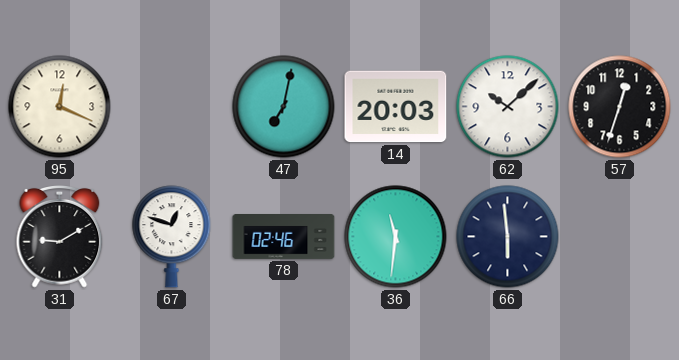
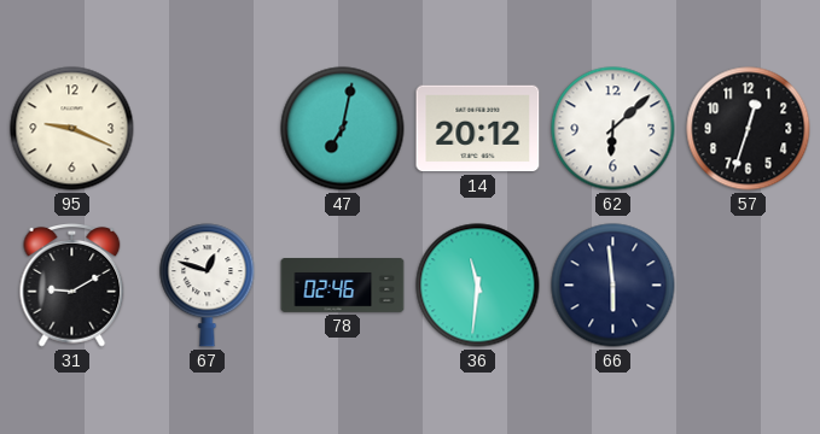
95: 12:19 -> 9:19 (72, 129)
14: 20:03 -> 20:12 (478, 129)
62: 10:08 -> 6:08 (613, 129)
